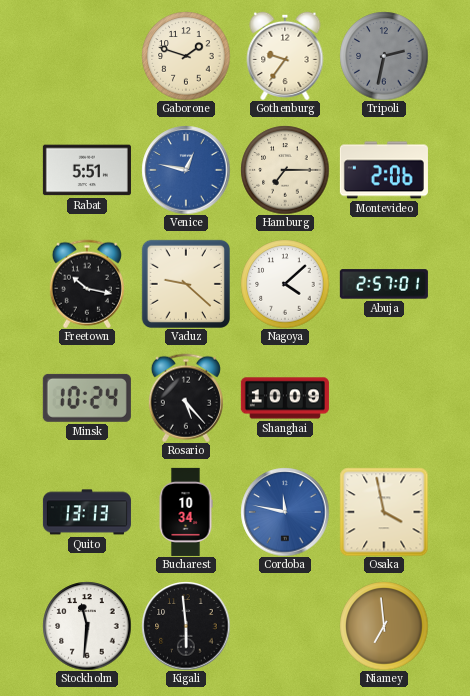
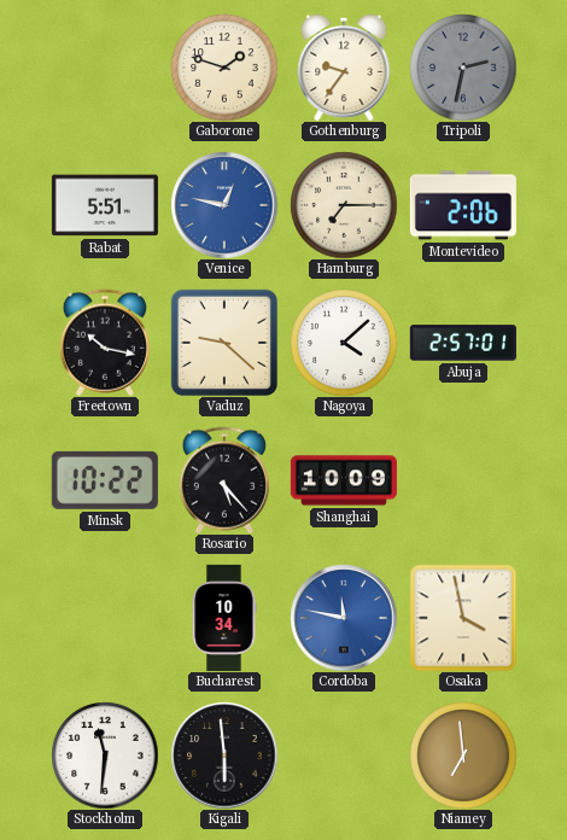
Minsk: 10:24 -> 10:22 (105, 480)
Quito: 13:13 -> none (87, 512)
